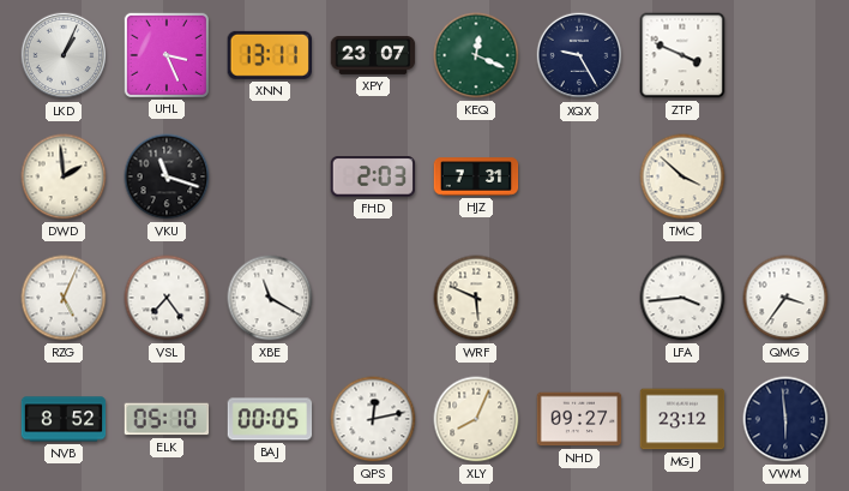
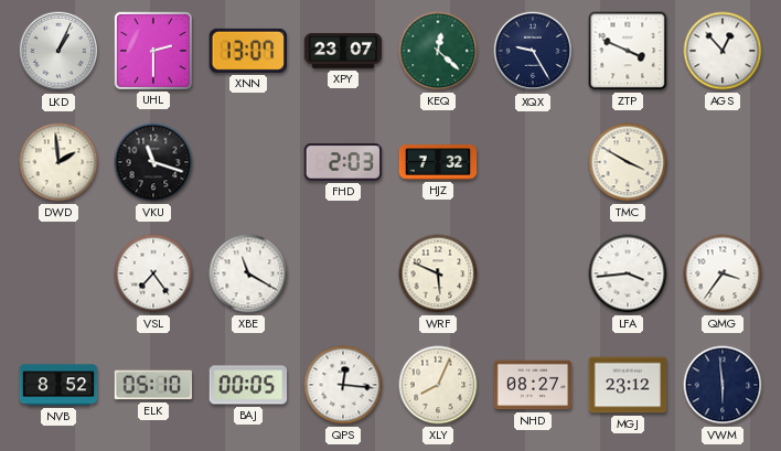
UHL: 3:26 -> 2:30 (152, 50)
XNN: 13:11 -> 13:07 (247, 51)
KEQ: 12:19 -> 12:22 (438, 51)
AGS: none -> 12:53 (723, 51)
HJZ: 7:31 -> 7:32 (438, 162)
TMC: 3:52 -> 3:50 (628, 162)
RZG: 5:04 -> none (64, 298)
QPS: 12:13 -> 12:16 (343, 385)
NHD: 09:27 -> 08:27 (533, 385)
